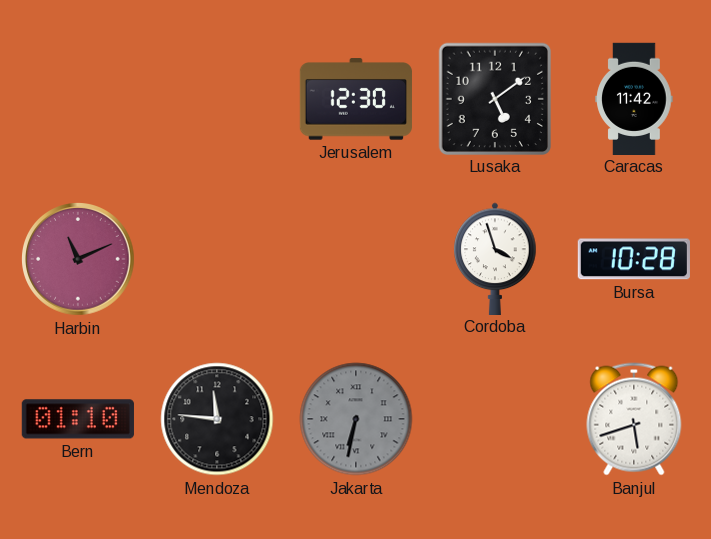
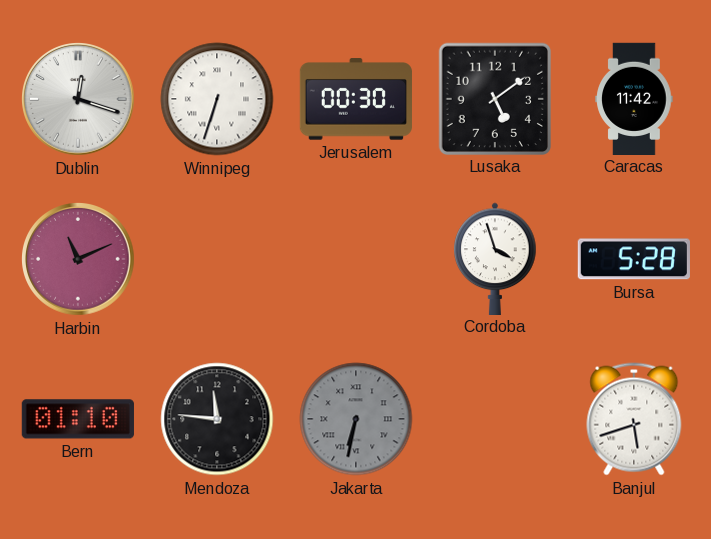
Dublin: none -> 12:18 (78, 99)
Winnipeg: none -> 6:33 (217, 99)
Jerusalem: 12:30 -> 00:30 (356, 99)
Bursa: 10:28 -> 5:28 (634, 259)
